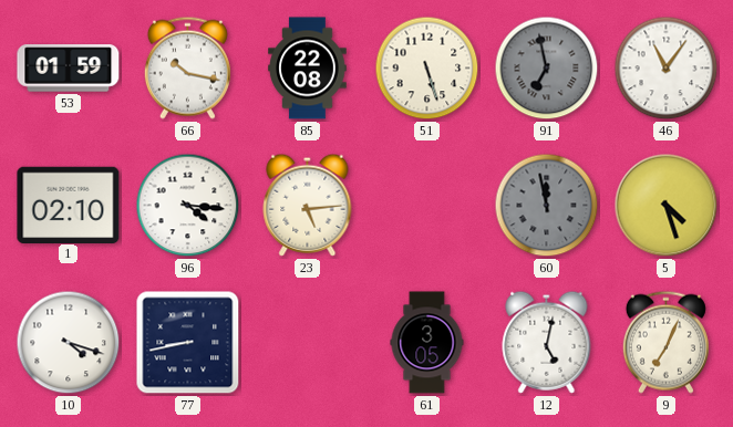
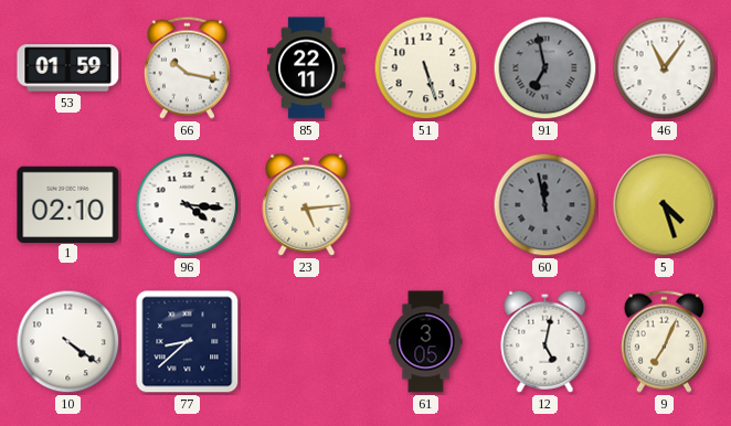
85: 22:08 -> 22:11 (307, 68)
10: 4:18 -> 4:21 (68, 342)
77: 8:43 -> 8:38 (188, 342)
